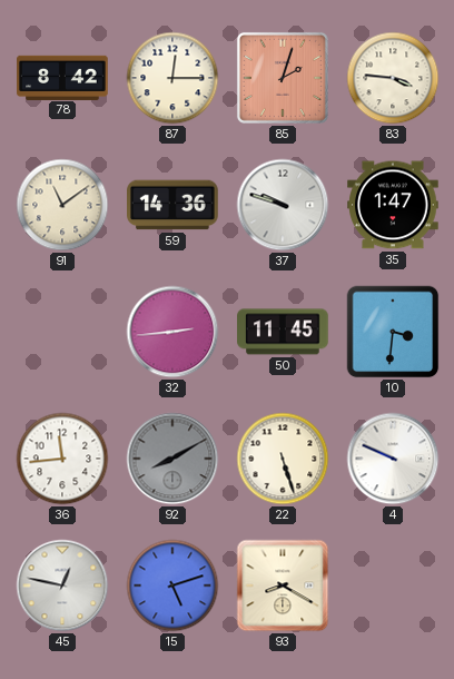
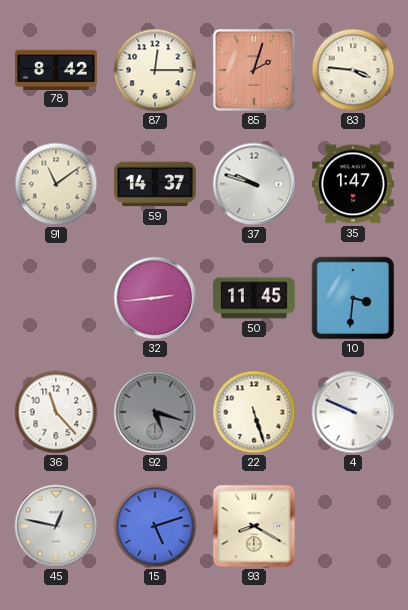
59: 14:36 -> 14:37 (155, 184)
36: 11:44 -> 11:23 (56, 412)
92: 8:10 -> 5:18 (155, 412)
